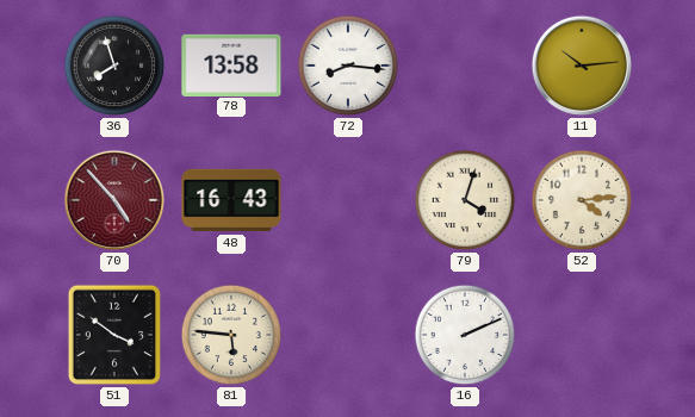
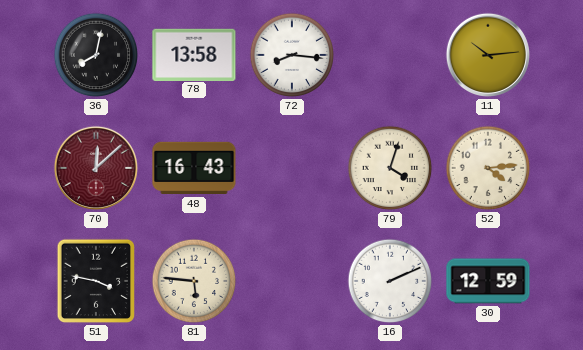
36: 7:57 -> 8:02 (96, 55)
70: 4:53 -> 12:08 (96, 168)
51: 3:51 -> 3:47 (95, 281)
30: none -> 12:59 (488, 281)
